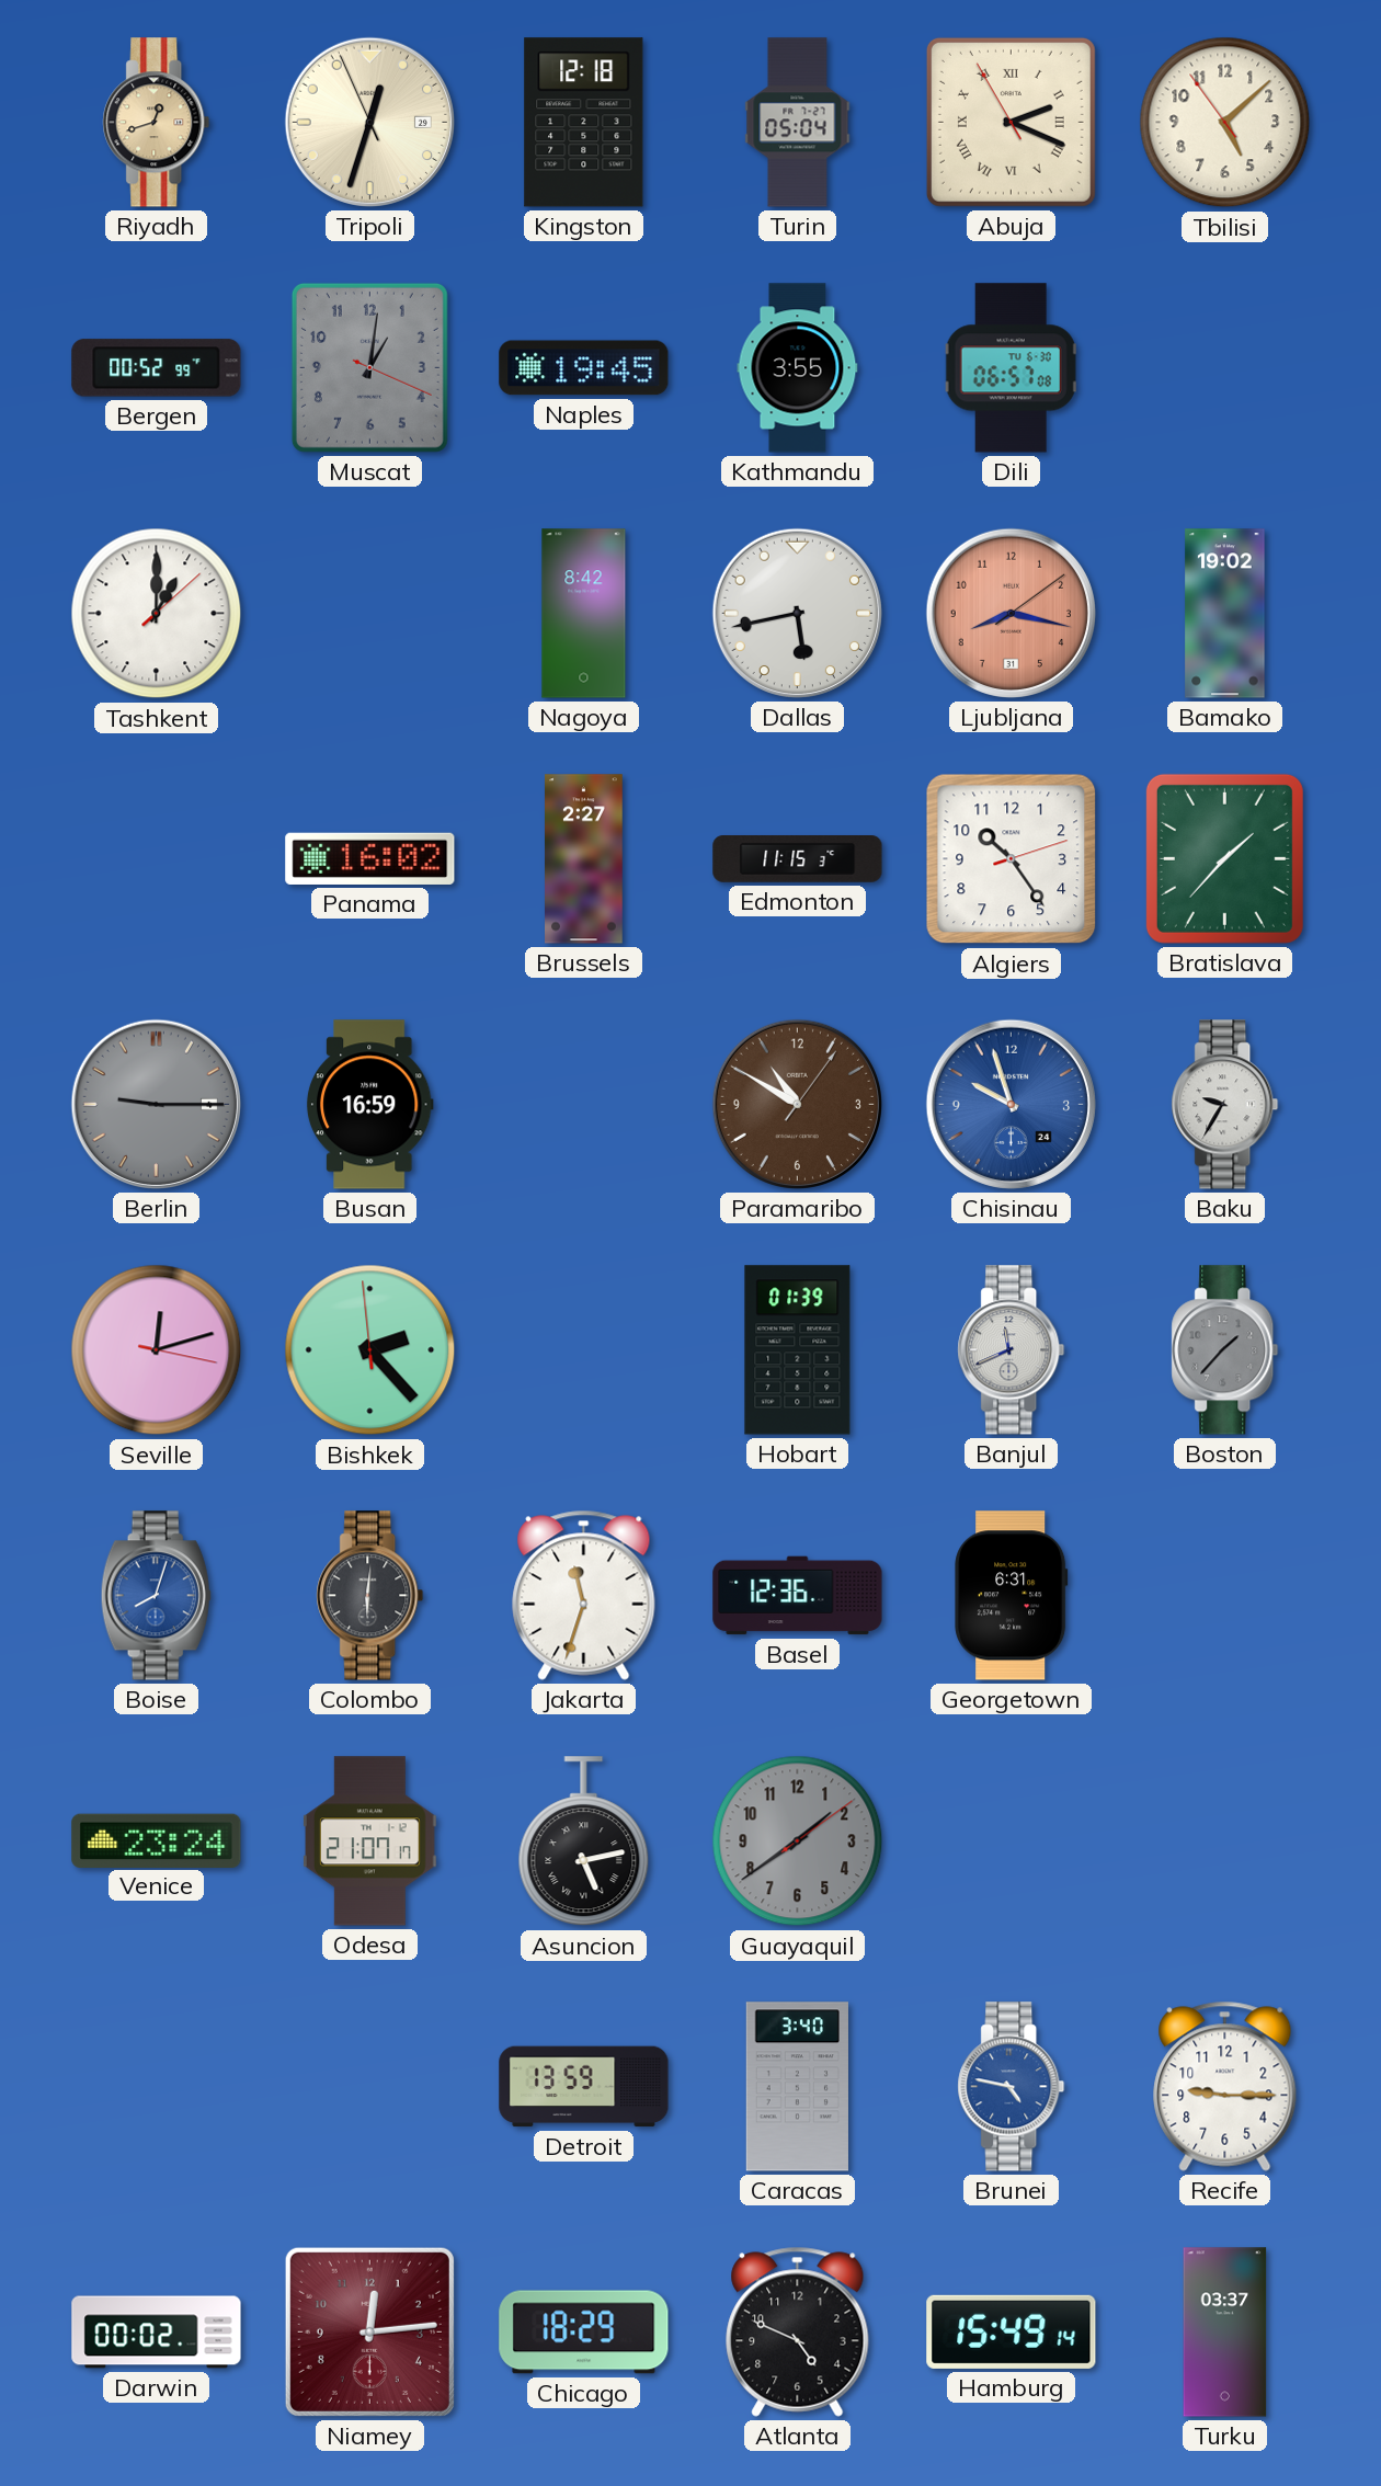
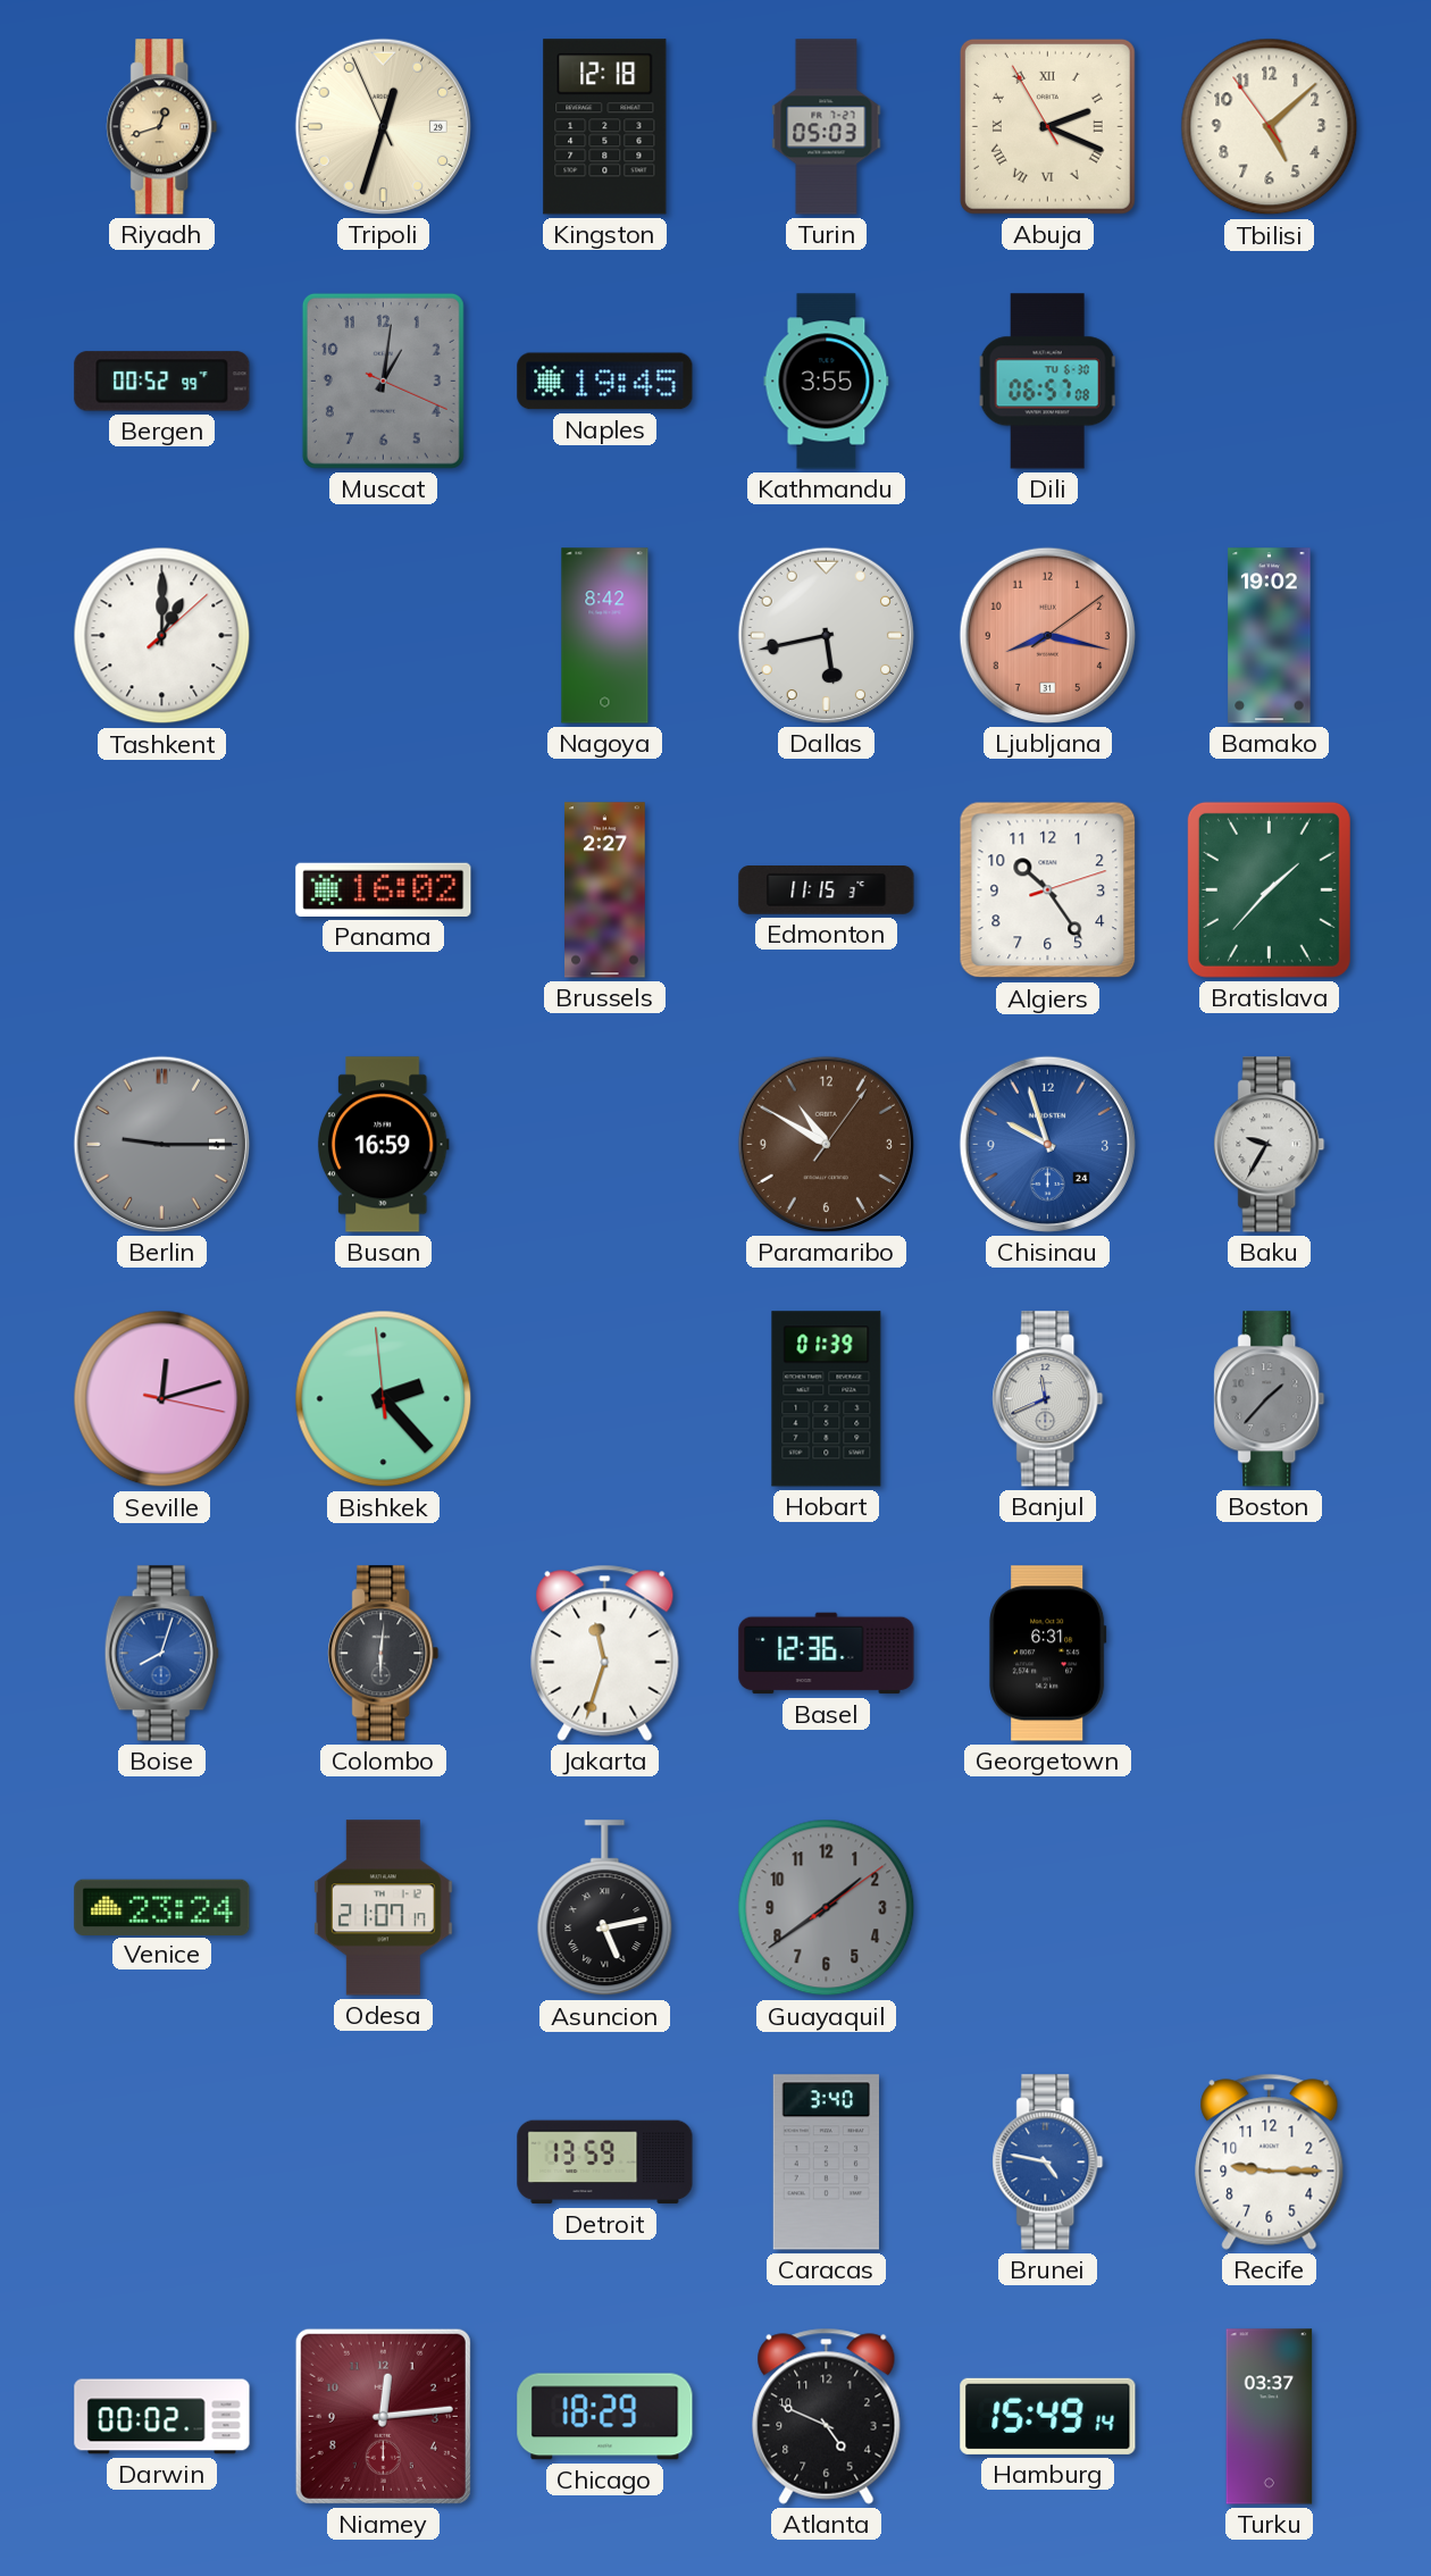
Turin: 05:04 -> 05:03 (827, 127)
